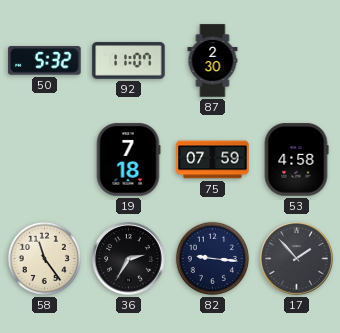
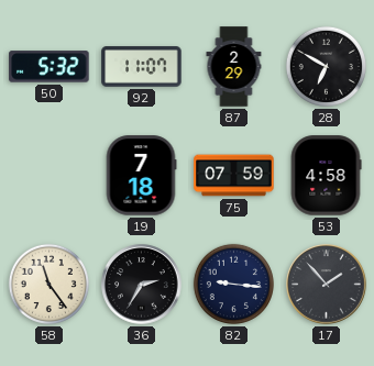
87: 2:30 -> 2:29 (234, 67)
28: none -> 6:50 (326, 66)
